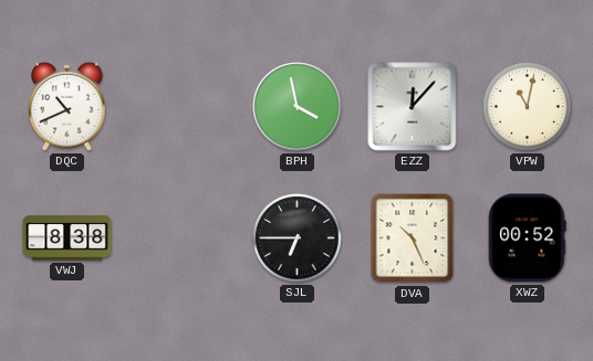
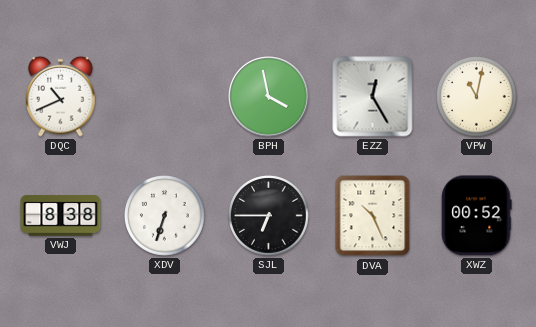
EZZ: 12:07 -> 12:25 (373, 97)
XDV: none -> 6:33 (165, 216)
